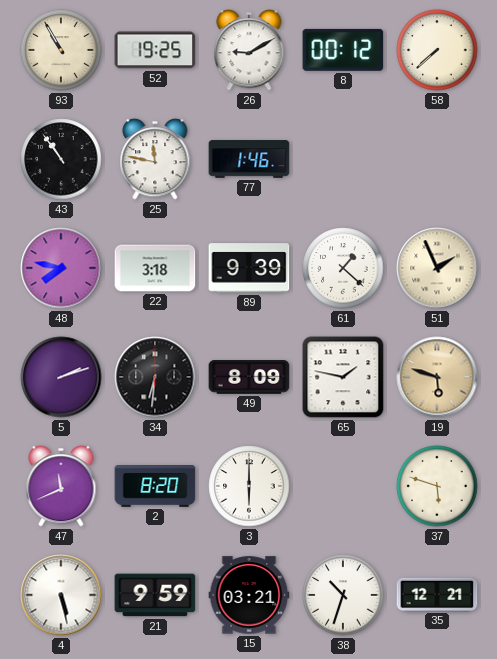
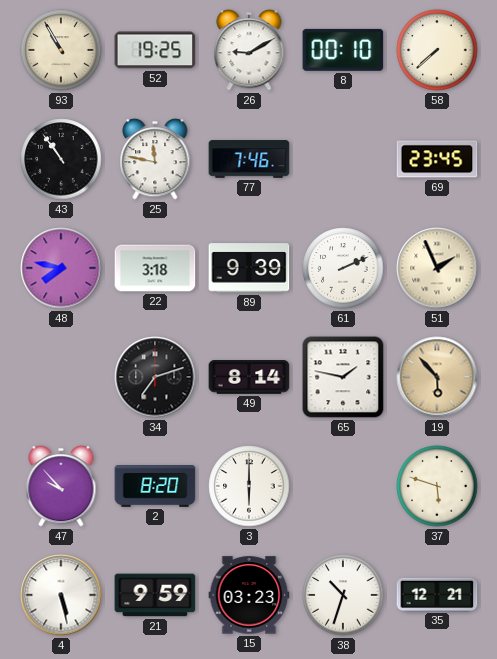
8: 00:12 -> 00:10 (343, 50)
77: 1:46 -> 7:46 (249, 159)
69: none -> 23:45 (437, 159)
61: 1:22 -> 2:11 (343, 268)
5: 2:12 -> none (61, 377)
34: 6:31 -> 7:12 (155, 377)
49: 8:09 -> 8:14 (249, 377)
19: 5:48 -> 5:53 (437, 377)
47: 11:41 -> 9:53 (61, 486)
15: 03:21 -> 03:23 (249, 595)
